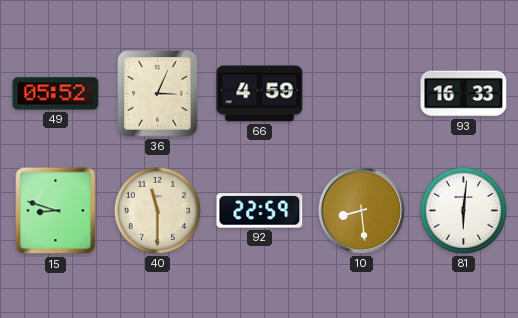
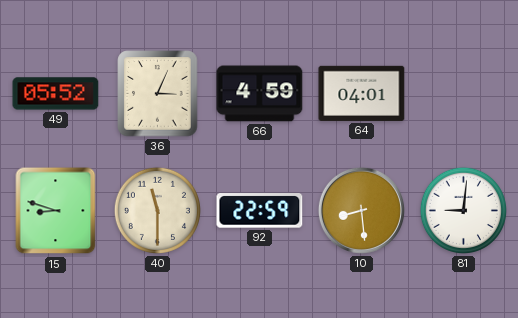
64: none -> 04:01 (362, 93)
93: 16:33 -> none (464, 94)
81: 6:01 -> 9:01 (463, 210)
